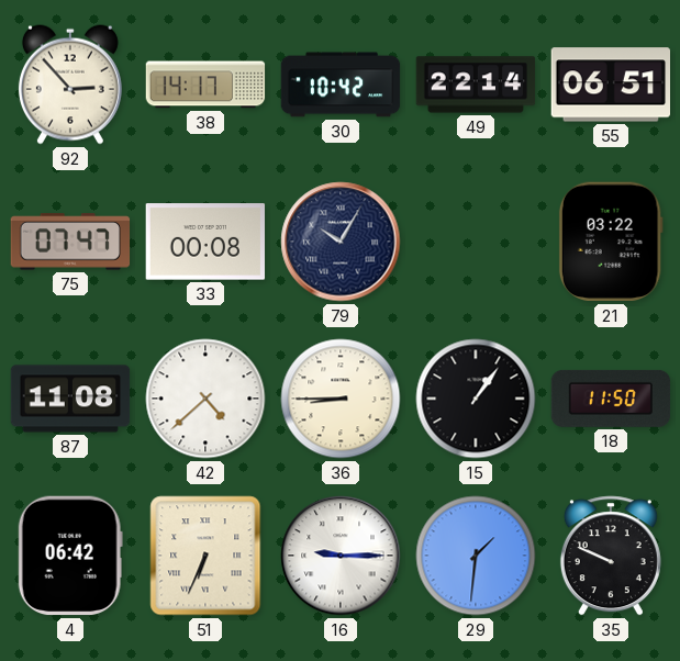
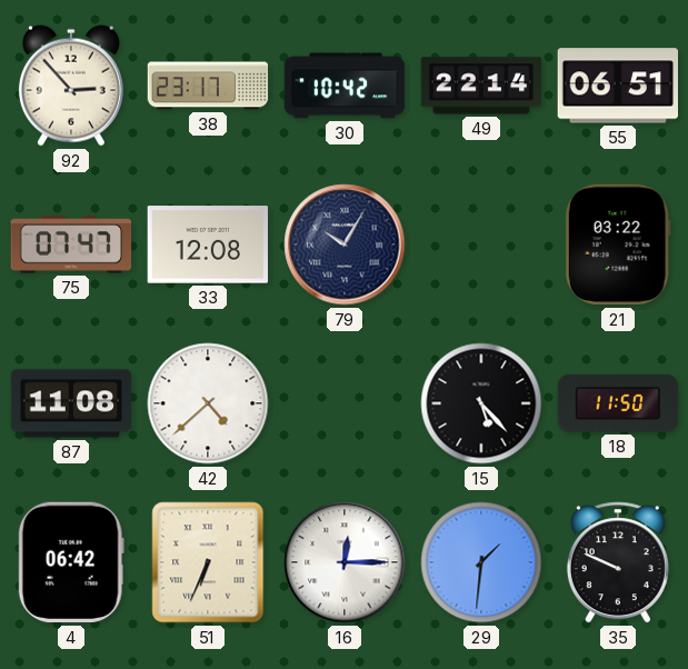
38: 14:17 -> 23:17 (208, 86)
33: 00:08 -> 12:08 (208, 244)
36: 8:45 -> none (341, 399)
15: 1:06 -> 5:23 (481, 403)
16: 9:15 -> 12:15 (345, 562)
